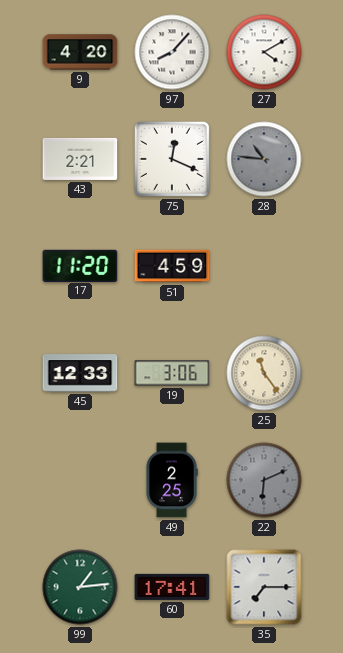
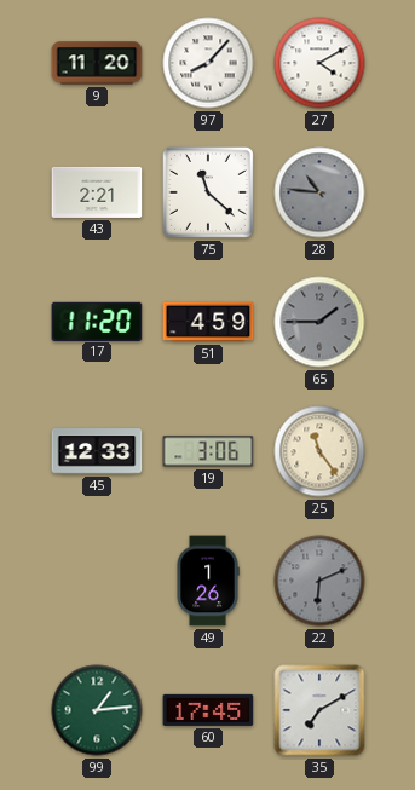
9: 4:20 -> 11:20 (97, 63)
75: 12:19 -> 11:22 (208, 192)
65: none -> 1:45 (319, 322)
49: 2:25 -> 1:26 (208, 581)
60: 17:41 -> 17:45 (208, 710)
35: 7:15 -> 7:10 (319, 710)
